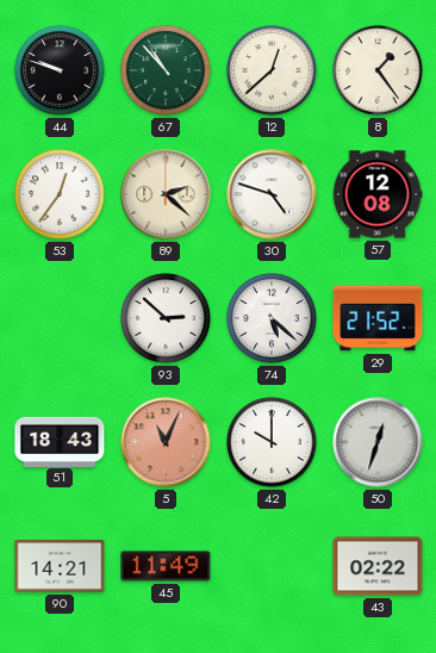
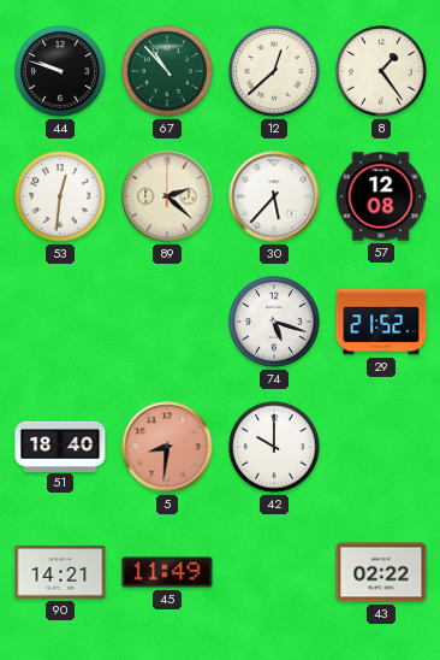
53: 12:36 -> 12:31 (60, 196)
30: 4:48 -> 5:37 (274, 196)
93: 2:52 -> none (166, 318)
74: 5:22 -> 5:18 (274, 322)
51: 18:43 -> 18:40 (60, 446)
5: 11:04 -> 8:31 (167, 447)
50: 12:33 -> none (378, 442)
